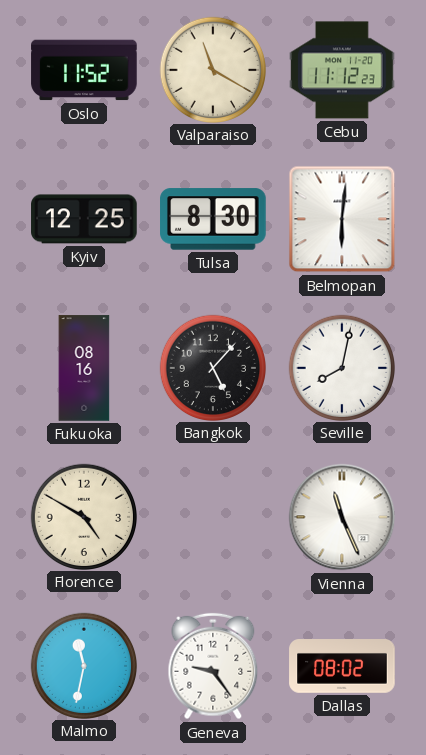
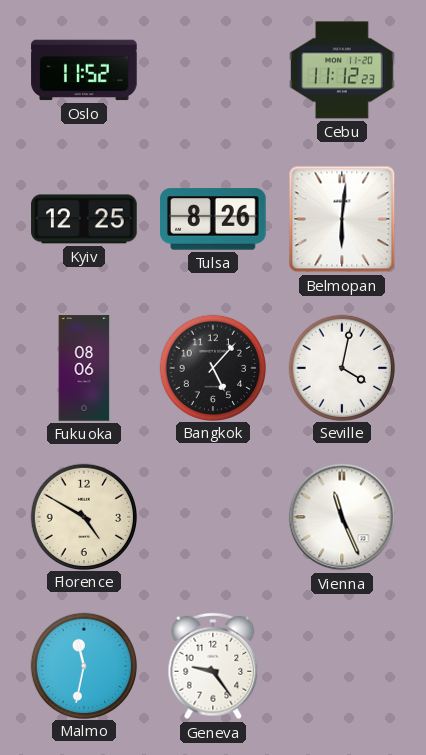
Valparaiso: 11:20 -> none (212, 69)
Tulsa: 8:30 -> 8:26 (213, 219)
Fukuoka: 08:16 -> 08:06 (84, 368)
Seville: 8:02 -> 4:02 (341, 367)
Dallas: 08:02 -> none (342, 666)
